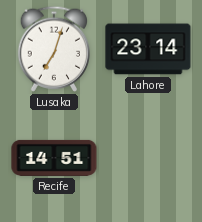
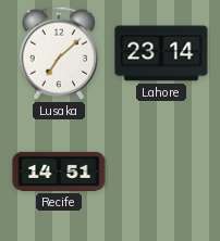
Lusaka: 7:03 -> 7:08 (59, 53)
